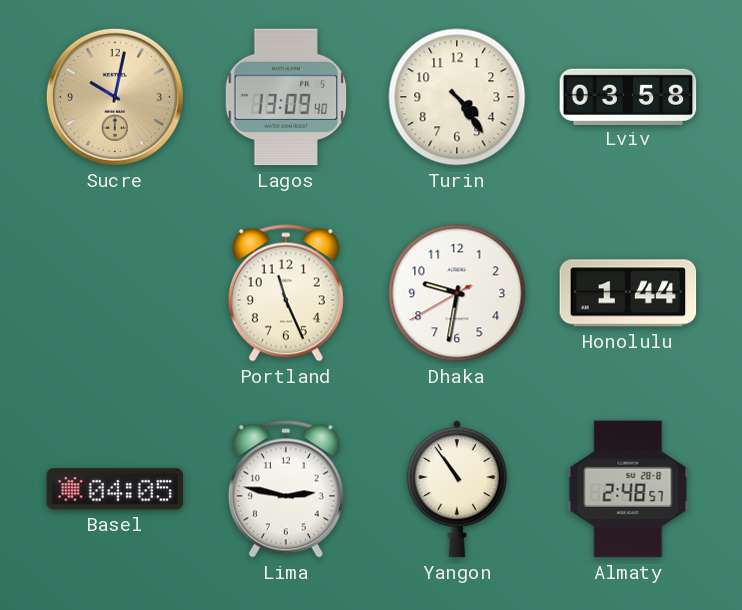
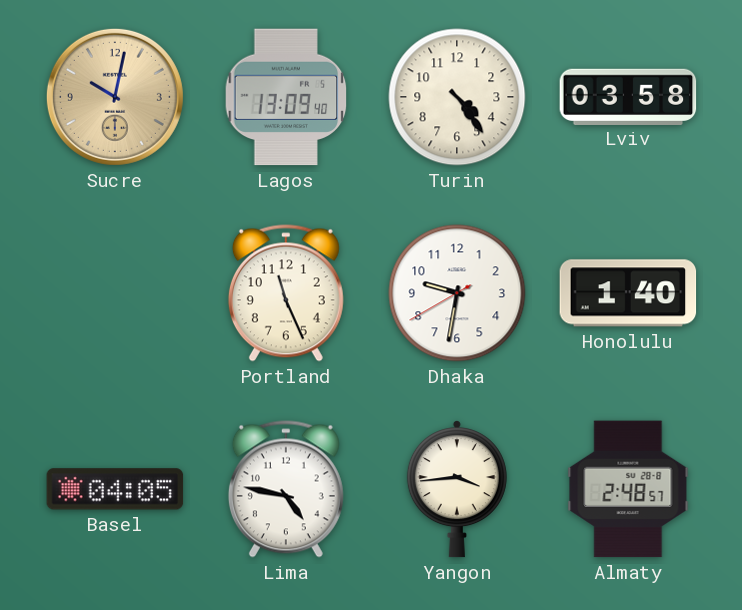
Honolulu: 1:44 -> 1:40 (628, 293)
Lima: 2:47 -> 4:47 (286, 489)
Yangon: 10:54 -> 3:44 (457, 489)
